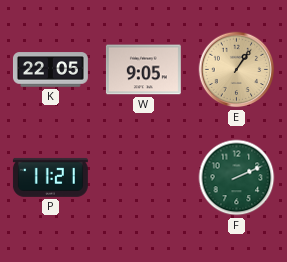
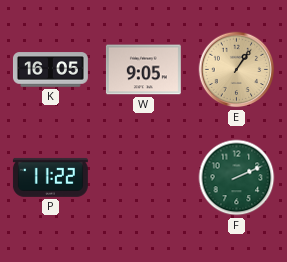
K: 22:05 -> 16:05 (50, 70)
P: 11:21 -> 11:22 (50, 177)
